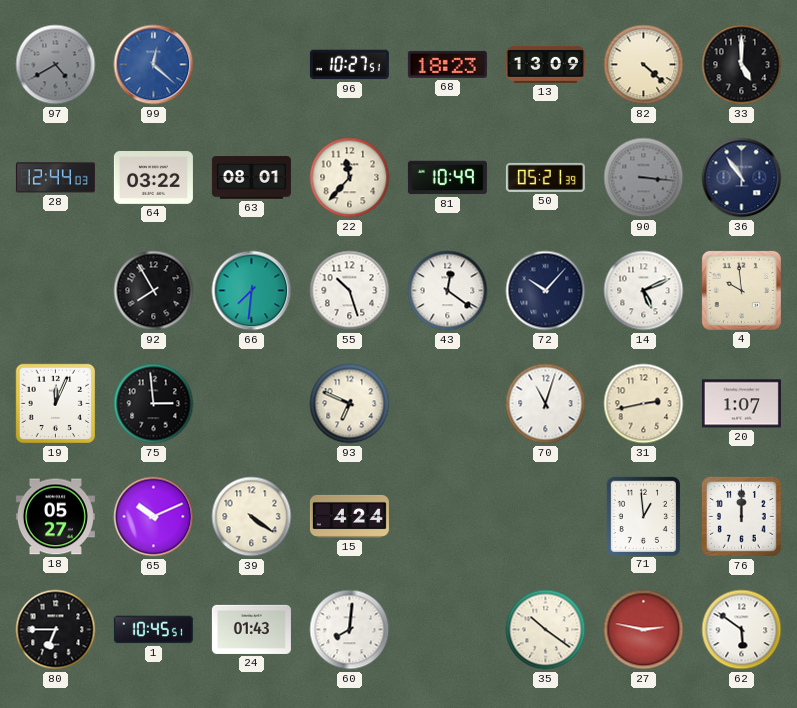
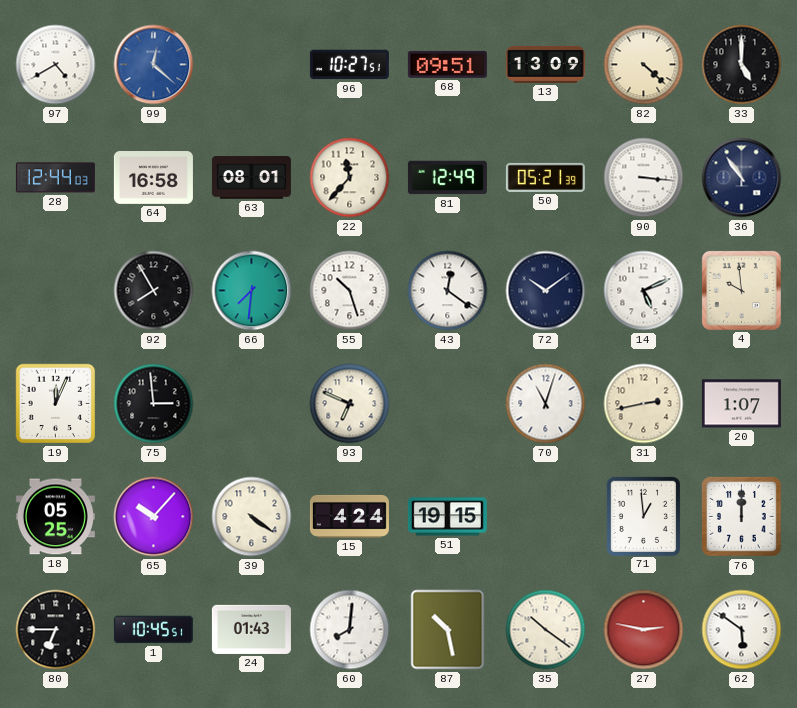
97 dial: grey -> white (56, 65)
68: 18:23 -> 09:51 (447, 64)
64: 03:22 -> 16:58 (153, 178)
81: 10:49 -> 12:49 (447, 178)
90 dial: grey -> white (644, 178)
72: 10:07 -> 10:09 (546, 291)
18: 05:27 -> 05:25 (55, 517)
65: 10:11 -> 10:07 (154, 517)
51: none -> 19:15 (447, 517)
87: none -> 10:28 (448, 630)
